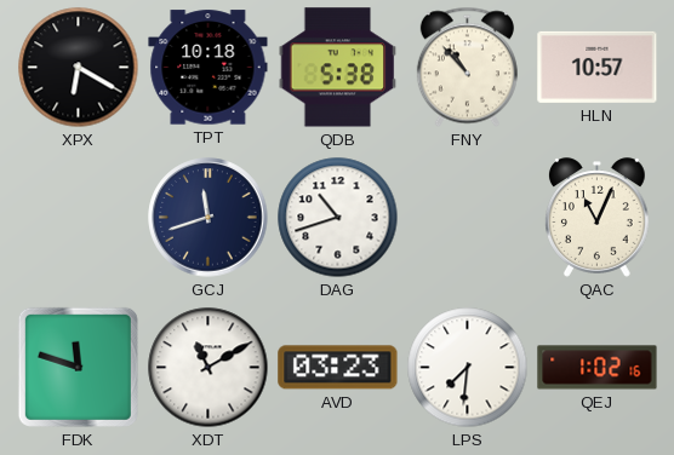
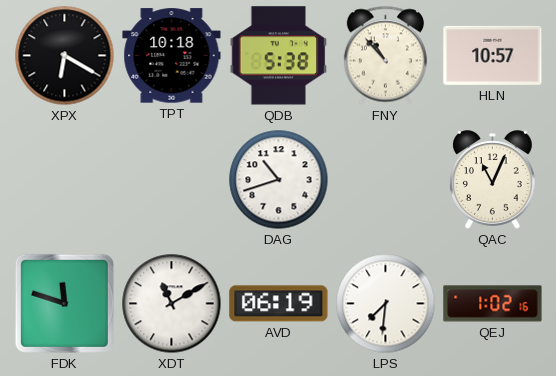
GCJ: 11:42 -> none (209, 218)
AVD: 03:23 -> 06:19 (279, 304)
